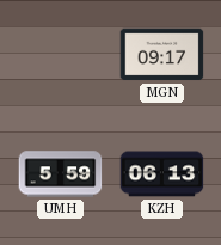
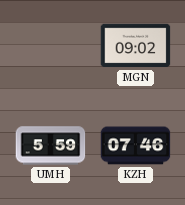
MGN: 09:17 -> 09:02 (136, 46)
KZH: 06:13 -> 07:46 (136, 146)
